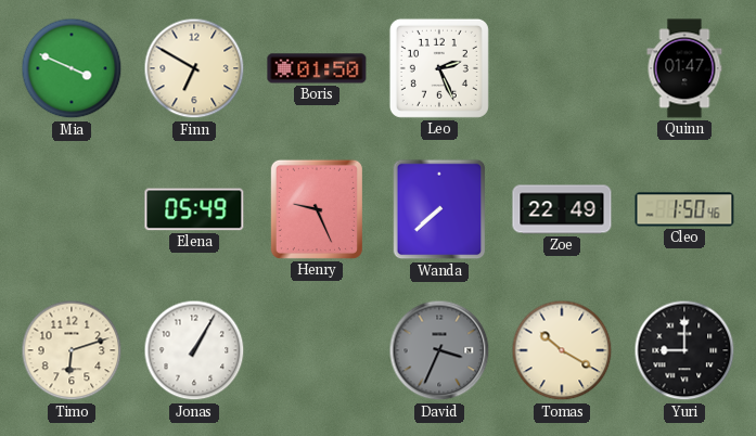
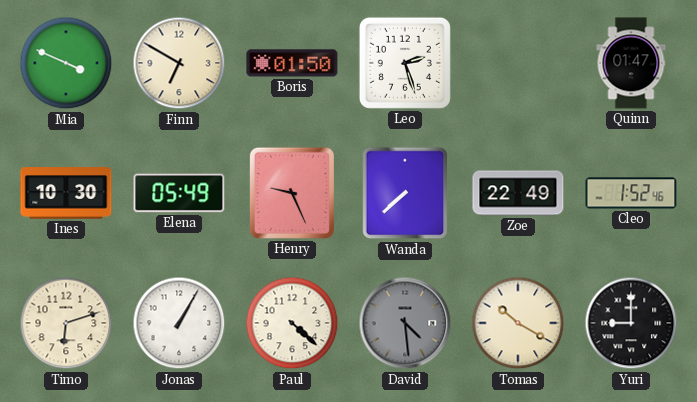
Leo: 2:26 -> 2:27 (405, 63)
Ines: none -> 10:30 (66, 193)
Cleo: 1:50 -> 1:52 (631, 193)
Paul: none -> 4:22 (292, 323)
David: 3:34 -> 4:29 (405, 323)
